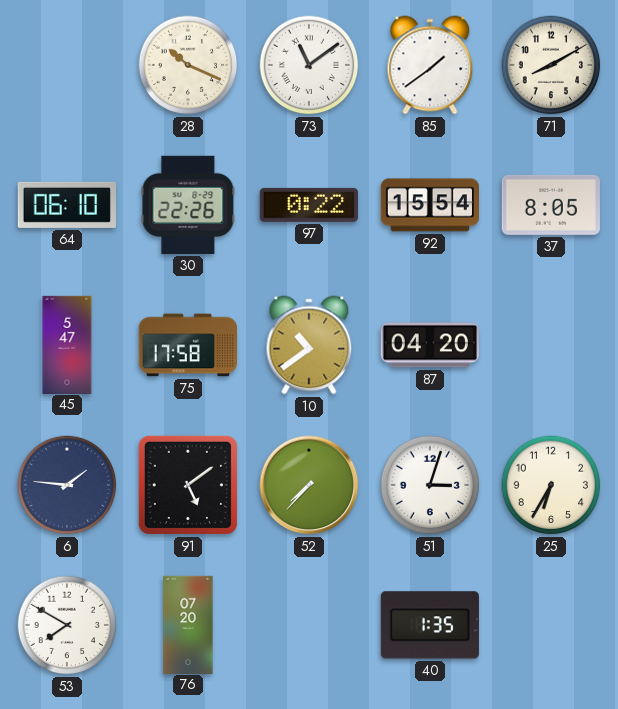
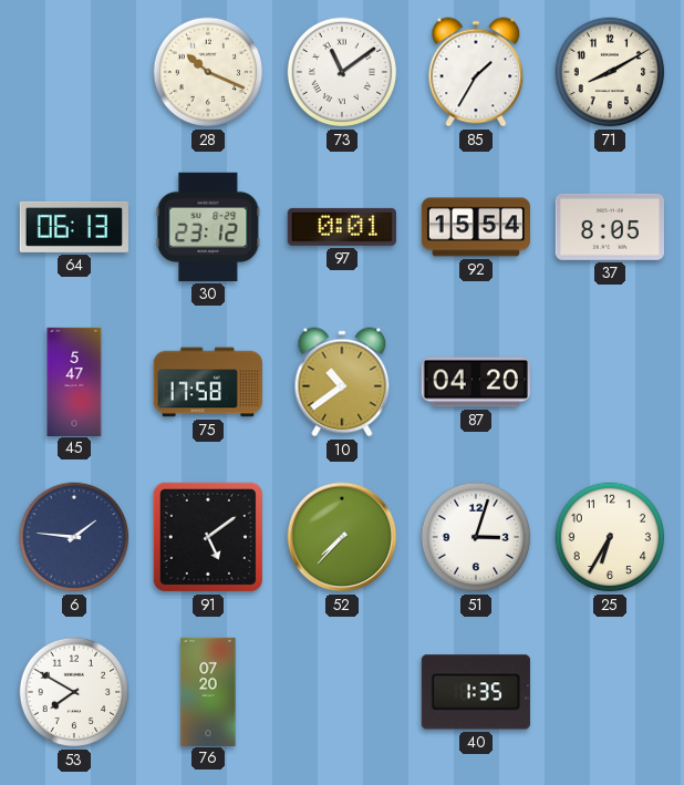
85: 1:39 -> 1:35 (476, 72)
64: 06:10 -> 06:13 (74, 227)
30: 22:26 -> 23:12 (208, 227)
97: 0:22 -> 0:01 (342, 227)
